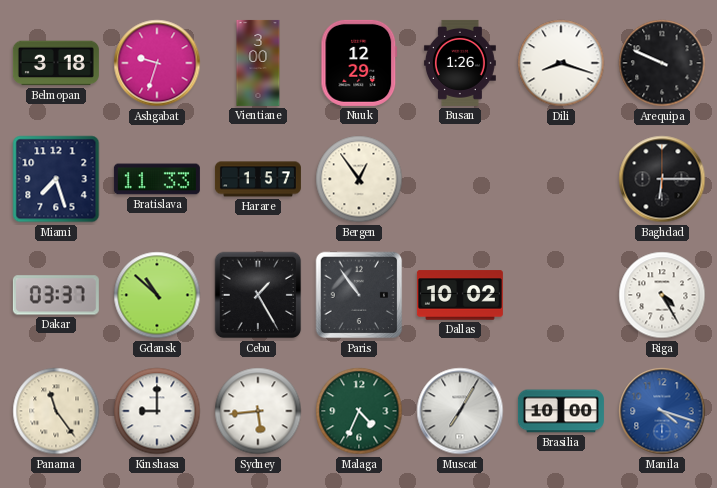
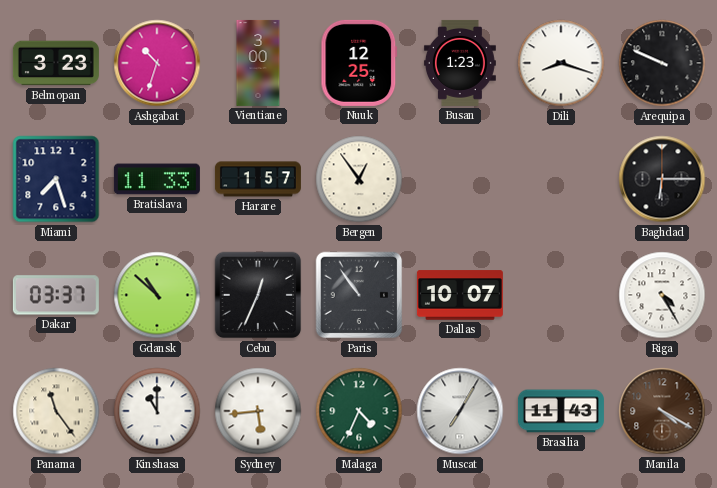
Belmopan: 3:18 -> 3:23 (56, 63)
Ashgabat: 9:33 -> 10:33 (157, 63)
Nuuk: 12:29 -> 12:25 (359, 63)
Busan: 1:26 -> 1:23 (460, 63)
Cebu: 1:25 -> 12:34 (258, 295)
Dallas: 10:02 -> 10:07 (460, 295)
Kinshasa: 9:00 -> 11:00 (157, 411)
Brasilia: 10:00 -> 11:43 (561, 411)
Manila: 4:18 -> 4:20 (662, 411)
Manila dial: blue -> brown (662, 411)
